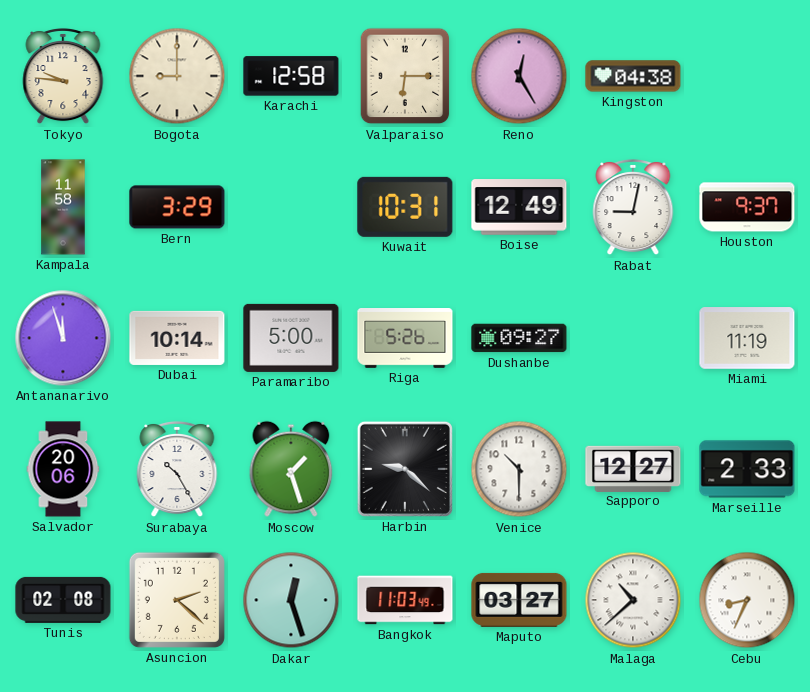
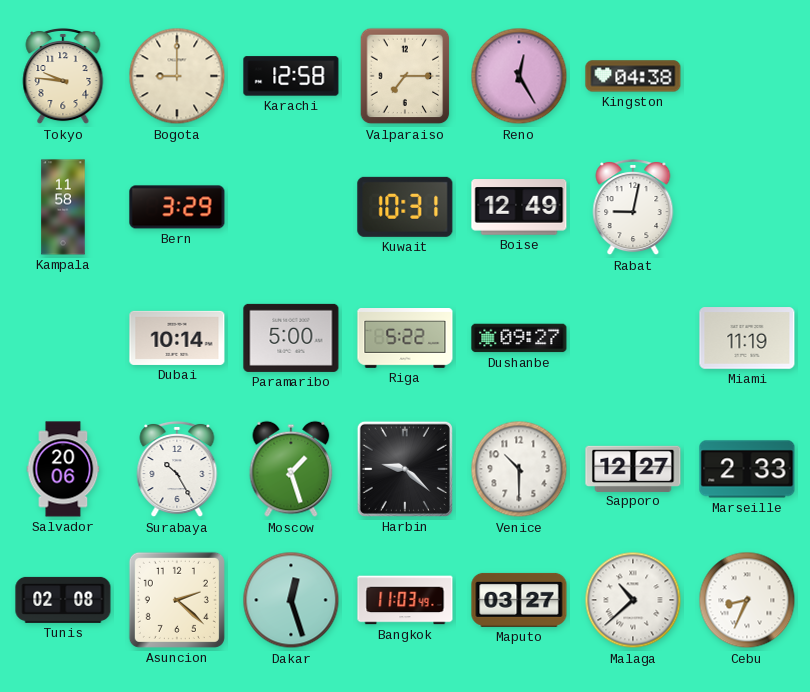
Valparaiso: 6:15 -> 7:15 (405, 76)
Houston: 9:37 -> none (747, 207)
Antananarivo: 11:57 -> none (63, 338)
Riga: 5:26 -> 5:22 (405, 339)
